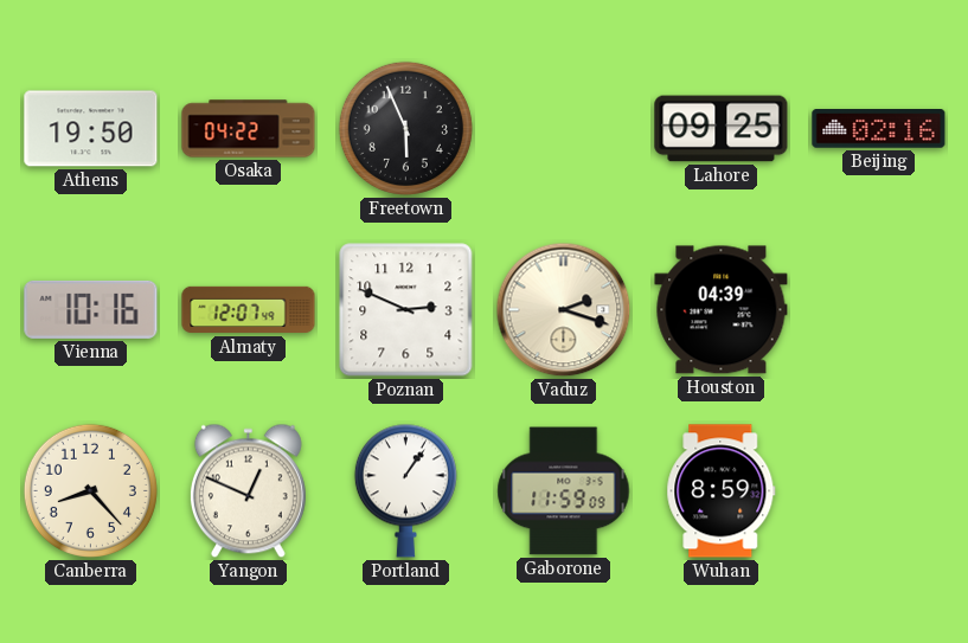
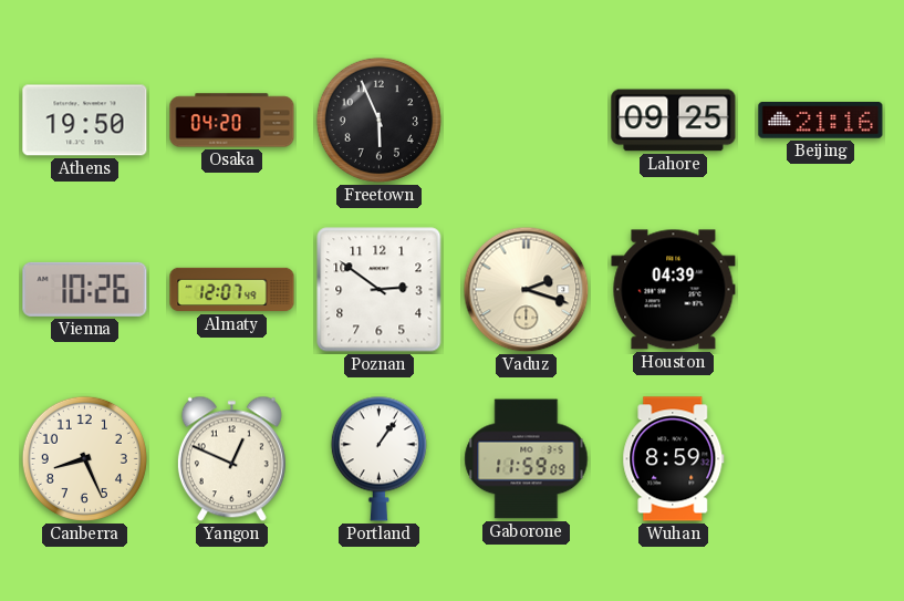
Osaka: 04:22 -> 04:20 (232, 121)
Beijing: 02:16 -> 21:16 (821, 121)
Vienna: 10:16 -> 10:26 (85, 289)
Poznan: 2:49 -> 2:51 (380, 290)
Canberra: 8:23 -> 8:26 (84, 458)
